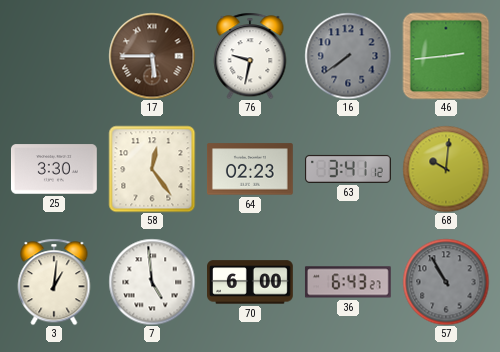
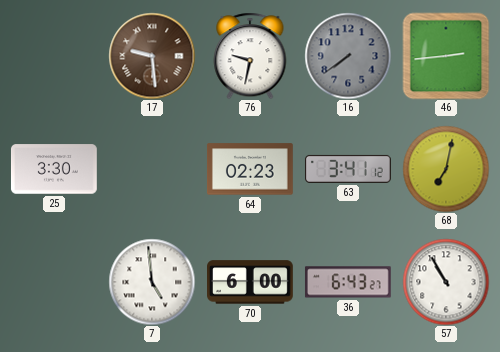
17: 5:45 -> 9:29 (152, 56)
58: 12:24 -> none (152, 169)
68: 10:01 -> 7:02 (446, 169)
3: 1:01 -> none (54, 282)
57 dial: grey -> white (446, 282)
